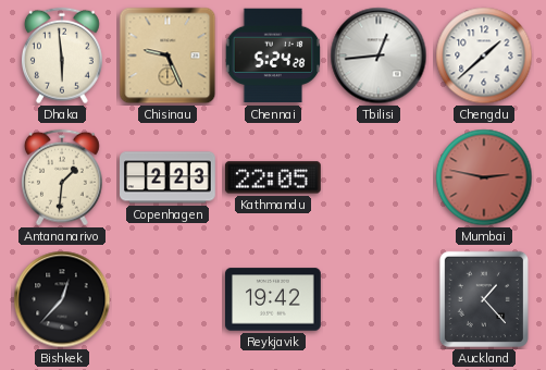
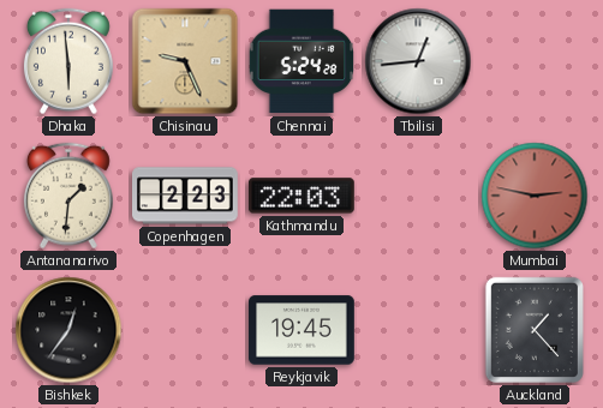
Chengdu: 1:38 -> none (484, 55)
Kathmandu: 22:05 -> 22:03 (301, 196)
Bishkek: 12:37 -> 12:36 (68, 330)
Reykjavik: 19:42 -> 19:45 (303, 330)
